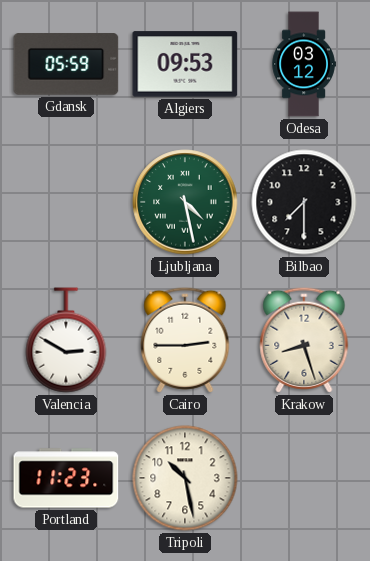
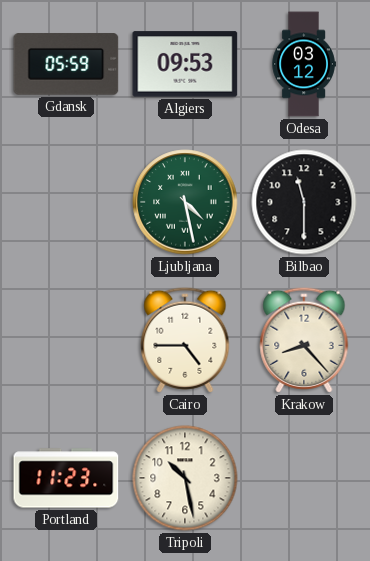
Bilbao: 7:30 -> 11:30 (304, 202)
Valencia: 2:50 -> none (66, 340)
Cairo: 2:45 -> 4:45 (185, 340)
Krakow: 8:27 -> 8:23 (304, 340)
